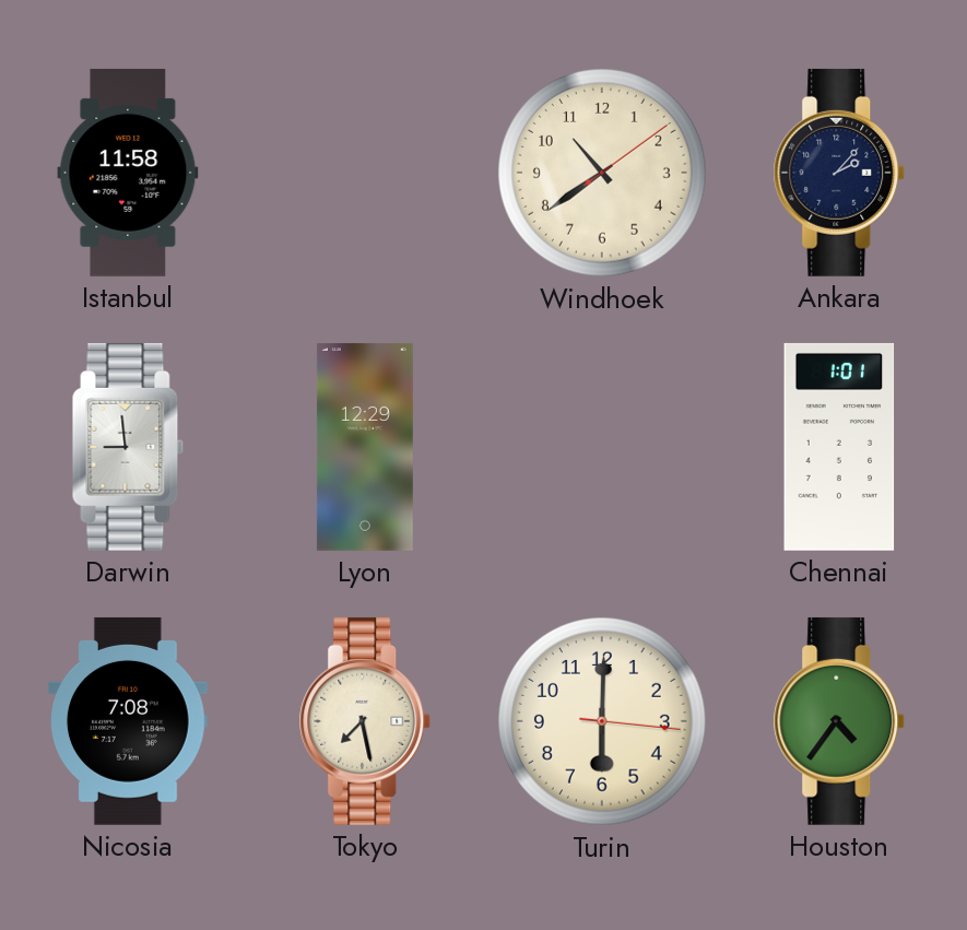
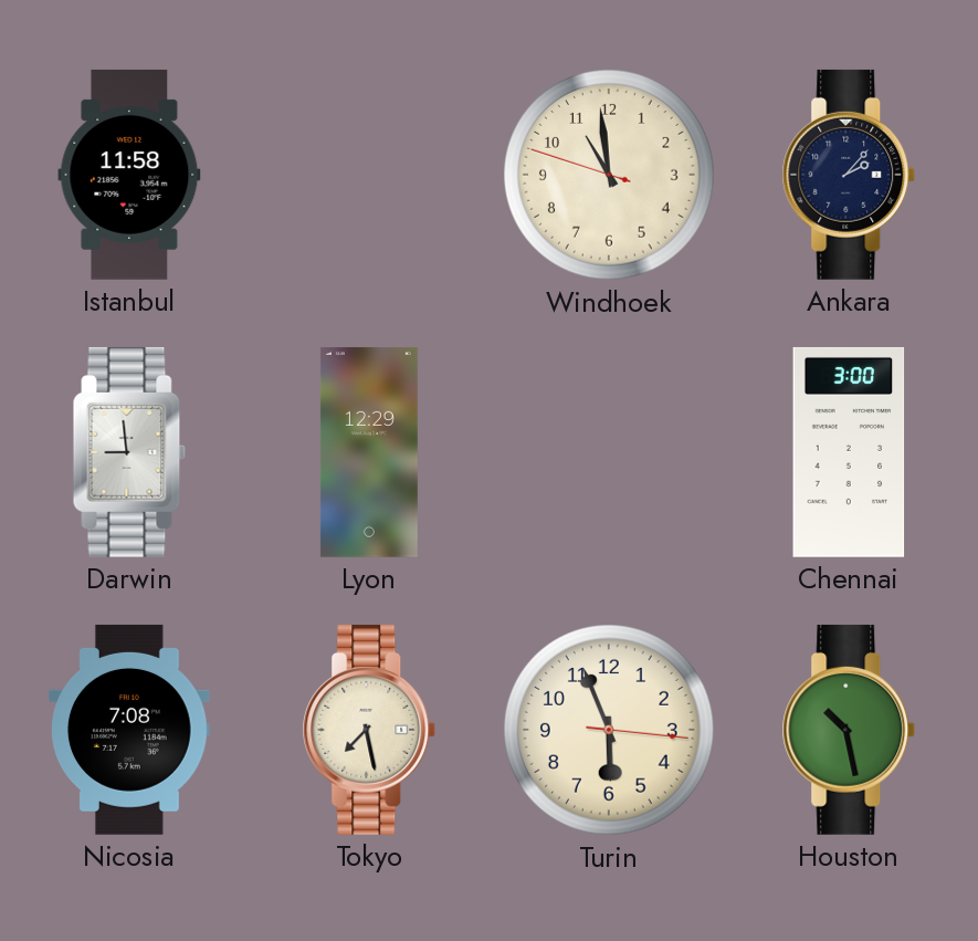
Windhoek: 10:39 -> 10:58 (610, 176)
Chennai: 1:01 -> 3:00 (849, 452)
Turin: 6:00 -> 5:56 (610, 731)
Houston: 4:36 -> 10:28 (849, 730)
